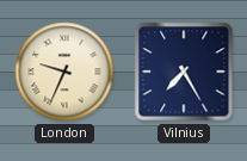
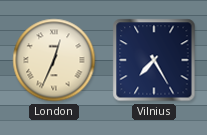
London: 9:34 -> 12:34 (54, 60)
